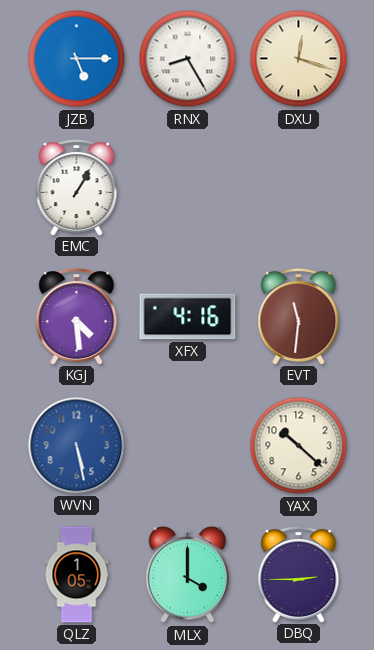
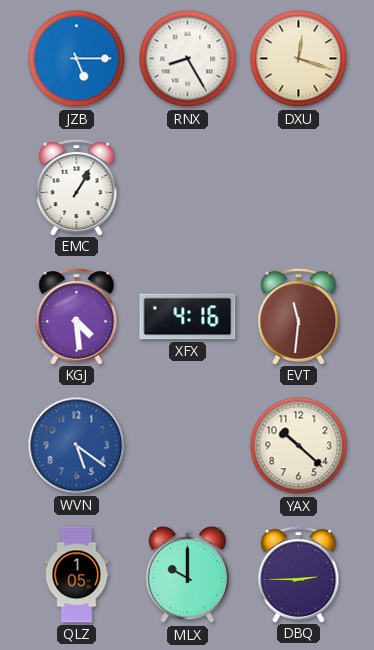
WVN: 5:28 -> 5:21 (77, 446)
MLX: 4:00 -> 10:00 (187, 575)
